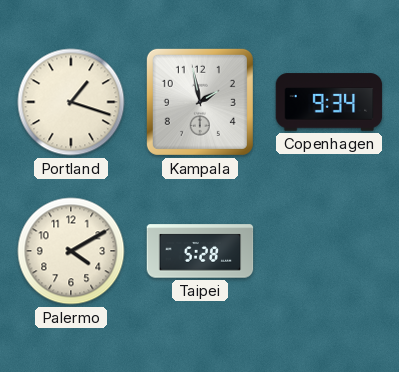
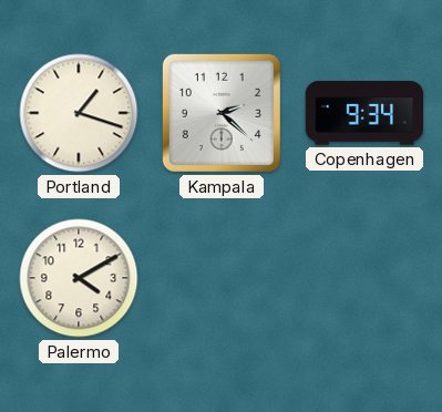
Kampala: 1:58 -> 2:22 (222, 113)
Taipei: 5:28 -> none (200, 251)
